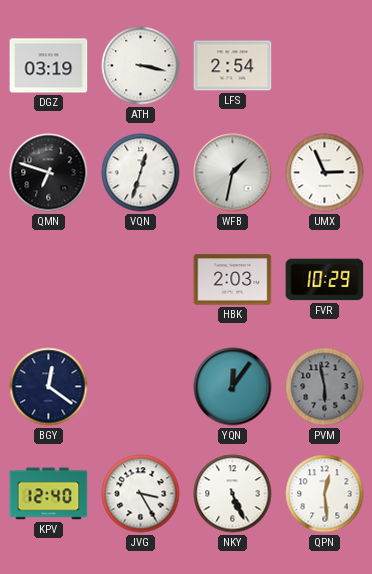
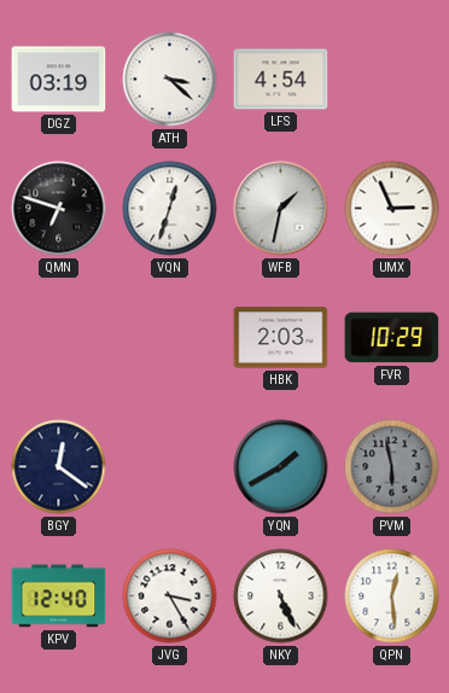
ATH: 3:17 -> 3:22 (170, 80)
LFS: 2:54 -> 4:54 (281, 80)
YQN: 12:06 -> 1:40 (281, 467)
